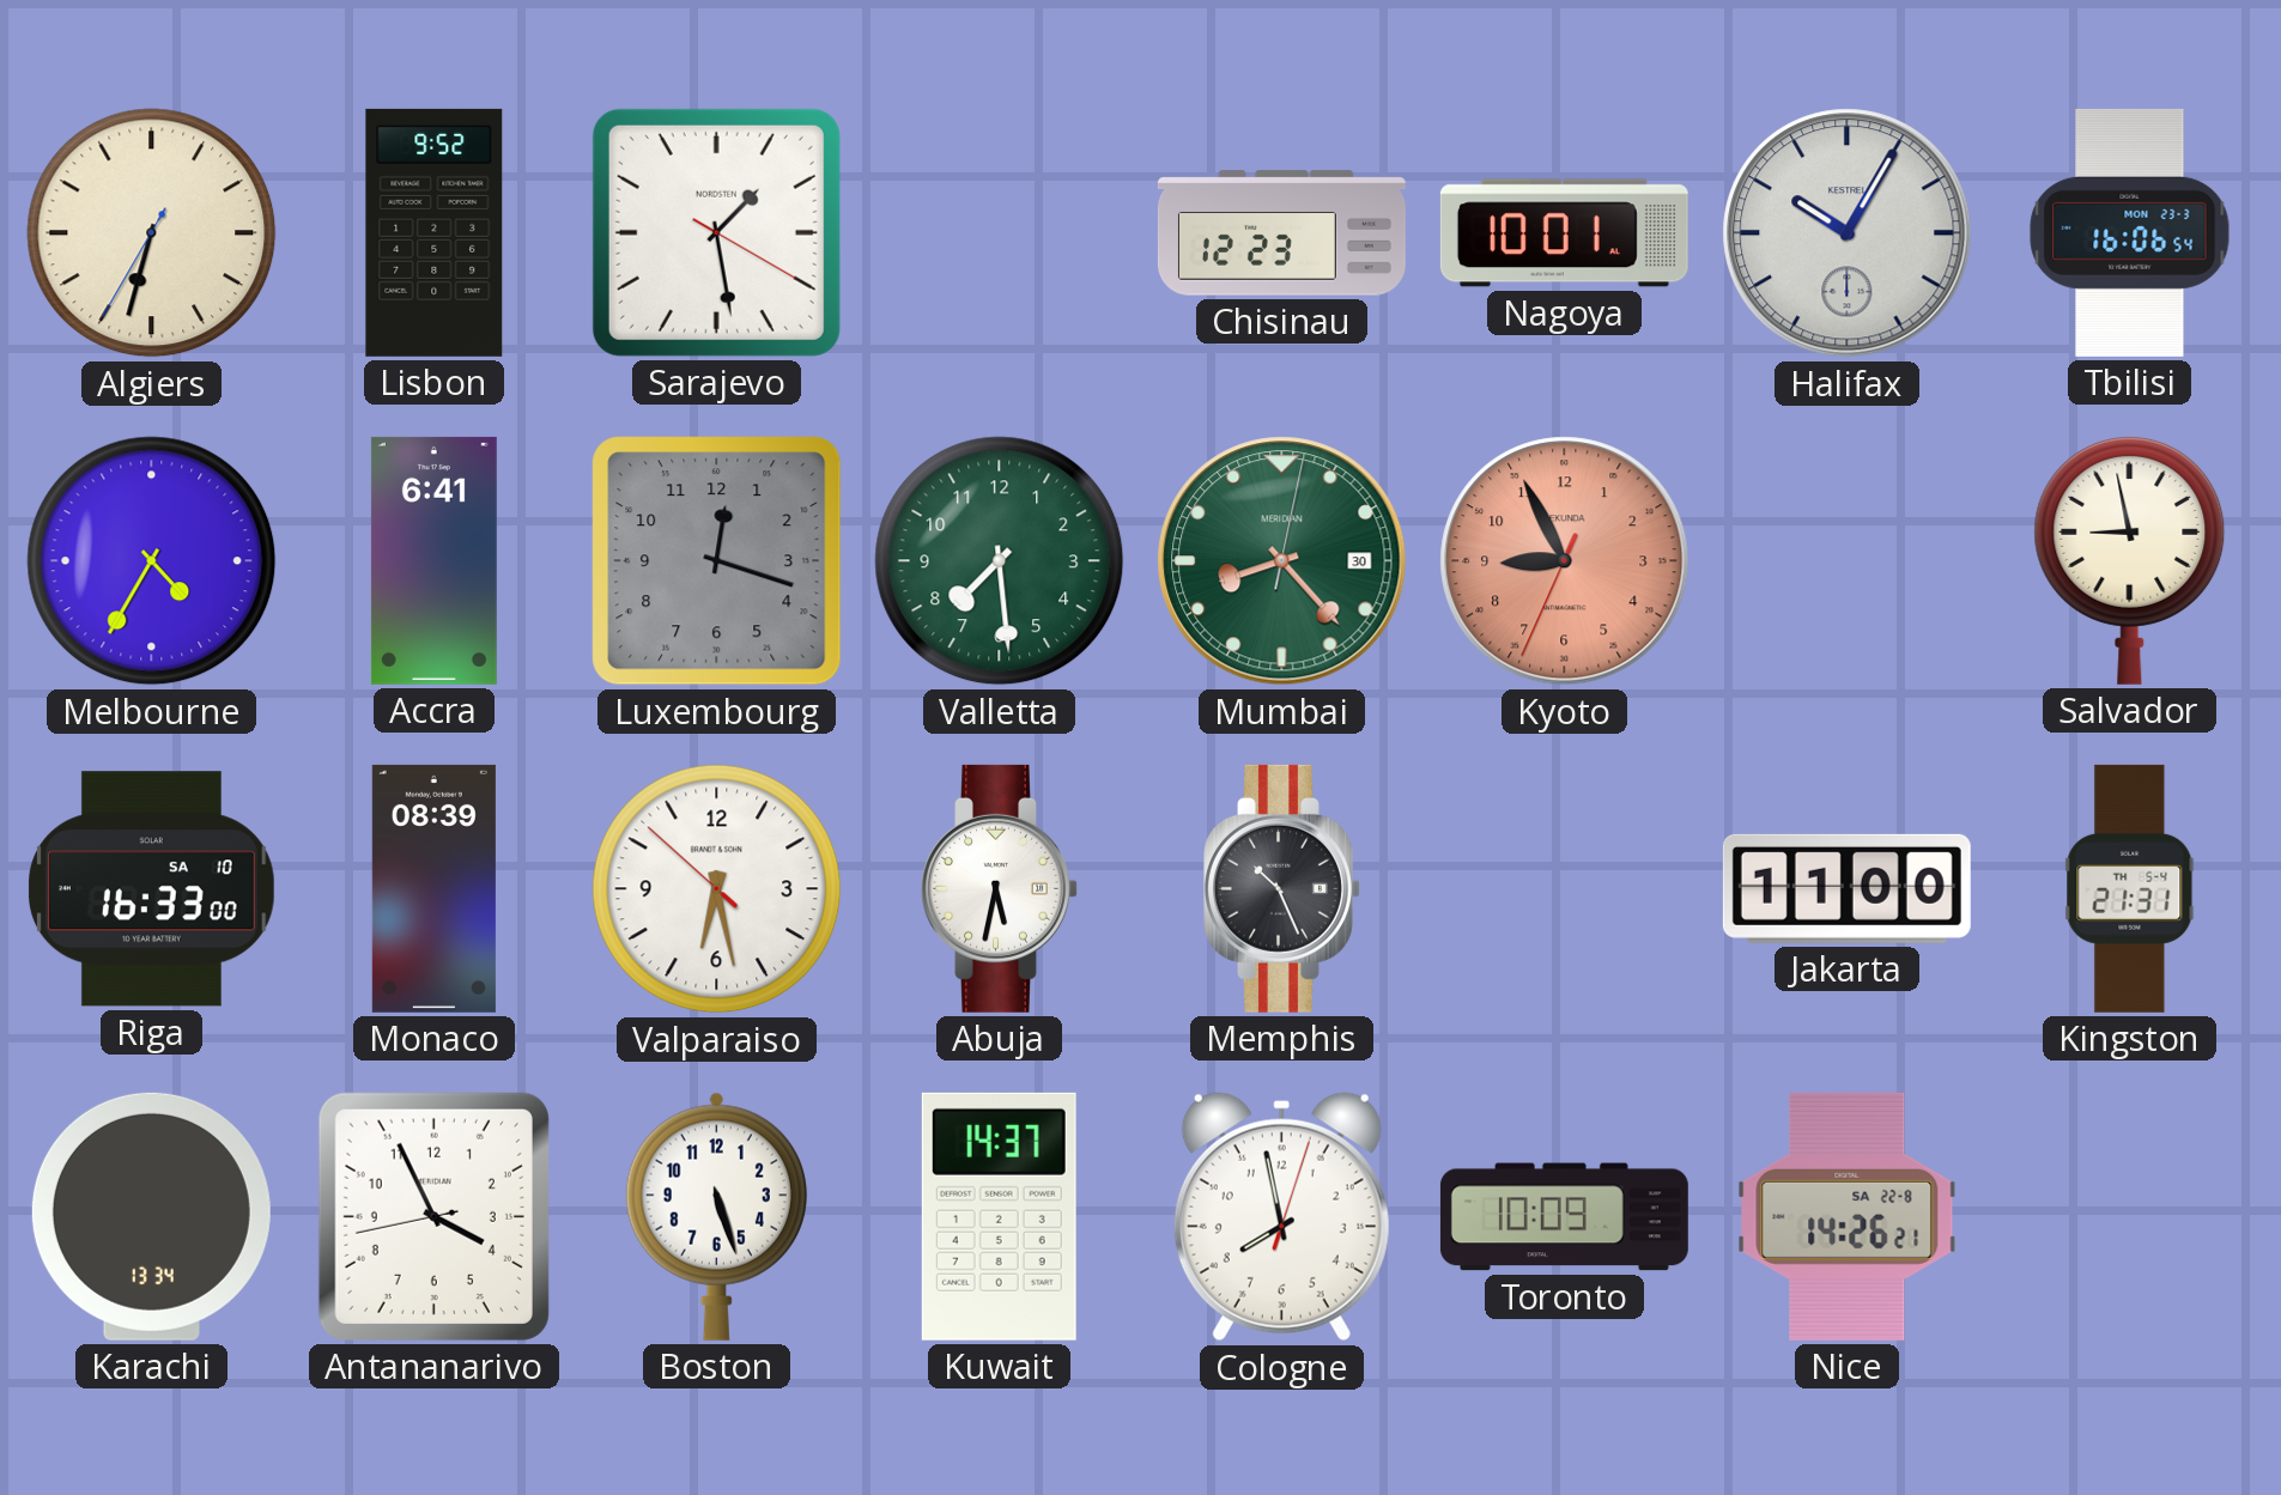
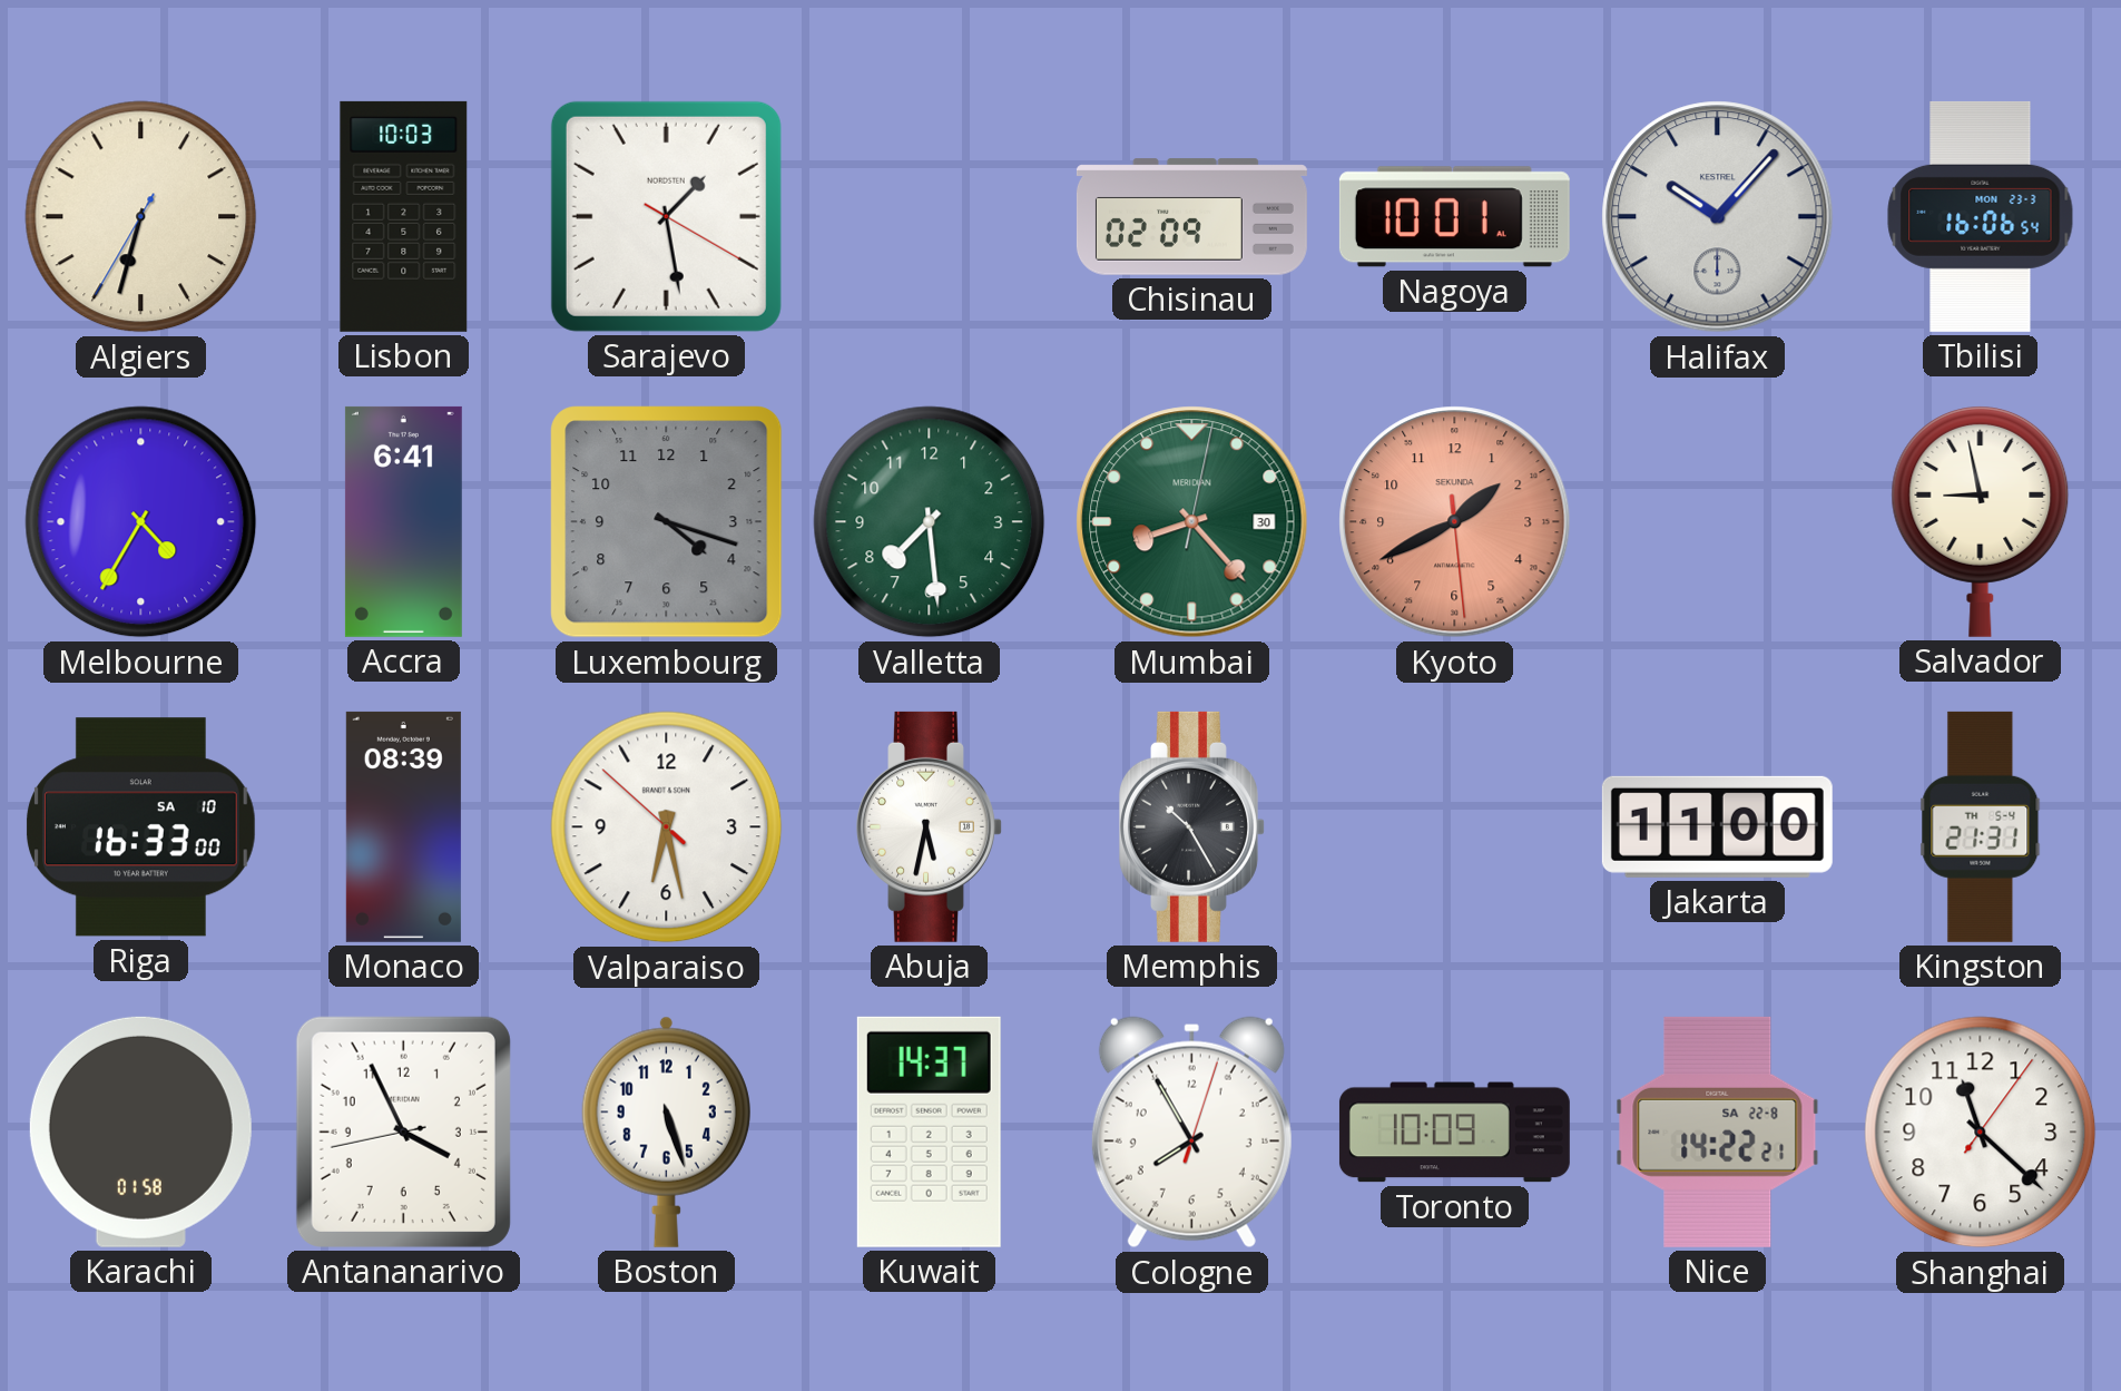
Lisbon: 9:52 -> 10:03 (404, 216)
Chisinau: 12:23 -> 02:09 (1191, 217)
Halifax: 10:05 -> 10:07 (1718, 217)
Luxembourg: 12:18 -> 4:18 (667, 522)
Kyoto: 8:55 -> 1:40 (1455, 522)
Memphis: 10:26 -> 10:25 (1192, 826)
Karachi: 13:34 -> 01:58 (140, 1132)
Cologne: 7:58 -> 7:55 (1191, 1133)
Nice: 14:26 -> 14:22 (1718, 1132)
Shanghai: none -> 11:22 (1981, 1133)
